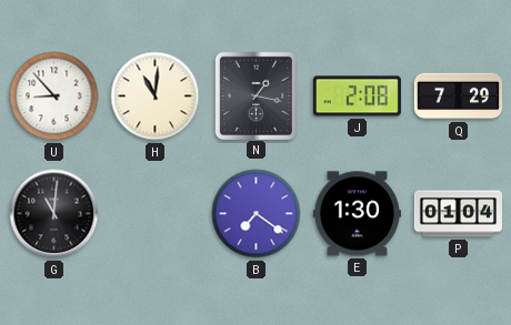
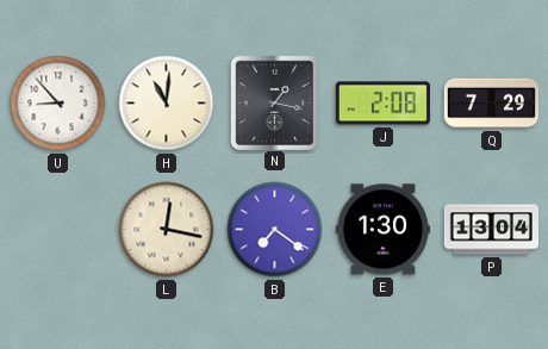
G: 11:01 -> none (54, 214)
L: none -> 12:17 (167, 230)
P: 01:04 -> 13:04 (491, 230)
